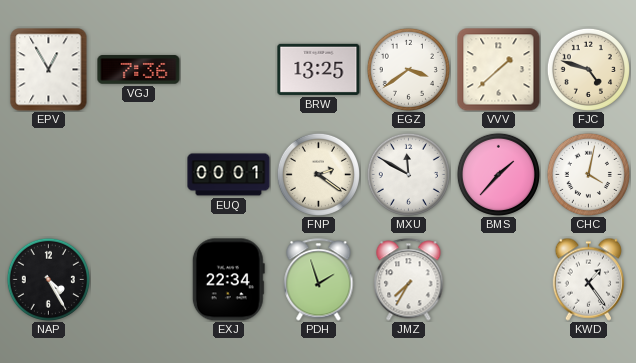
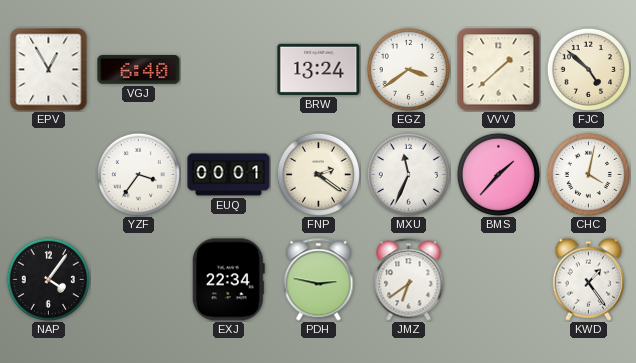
VGJ: 7:36 -> 6:40 (139, 70)
BRW: 13:25 -> 13:24 (319, 69)
FJC: 4:48 -> 4:52 (588, 69)
YZF: none -> 3:36 (138, 174)
MXU: 11:50 -> 11:34 (408, 174)
NAP: 4:25 -> 4:06 (48, 279)
PDH: 1:57 -> 2:47 (319, 280)
JMZ: 7:35 -> 6:39 (409, 280)
